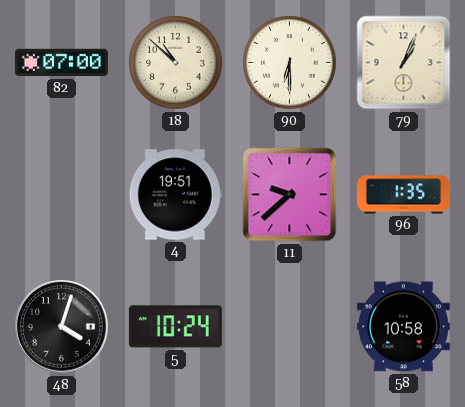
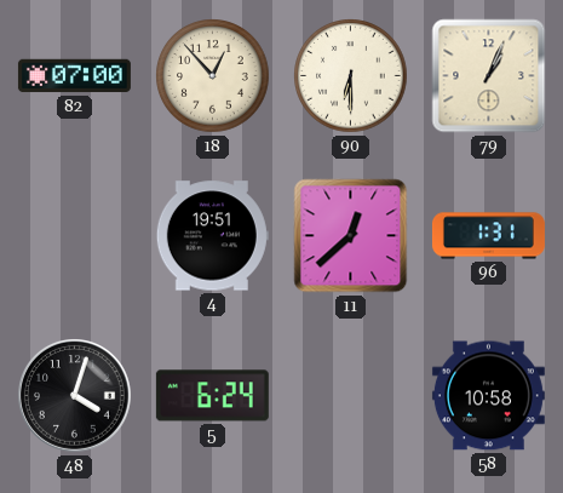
18: 10:52 -> 12:53 (213, 76)
11: 9:38 -> 12:38 (351, 236)
96: 1:35 -> 1:31 (488, 236)
5: 10:24 -> 6:24 (212, 396)
